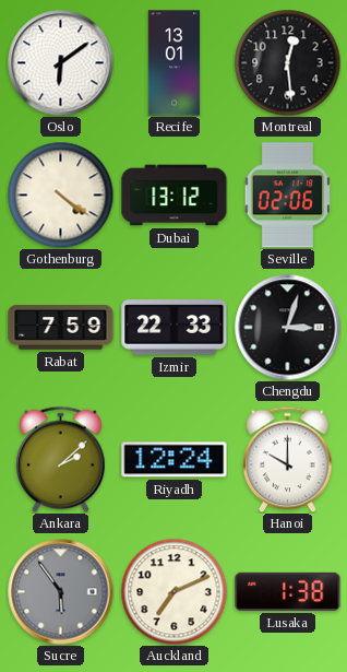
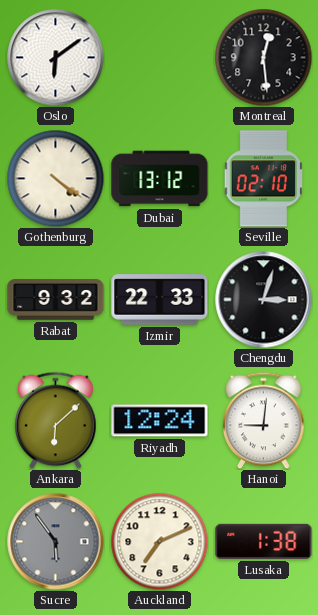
Recife: 13:01 -> none (175, 63)
Seville: 02:06 -> 02:10 (263, 179)
Rabat: 7:59 -> 9:32 (56, 300)
Ankara: 2:08 -> 6:08 (56, 420)
Hanoi: 10:00 -> 9:01 (264, 420)
